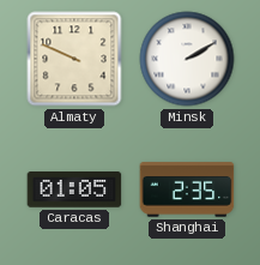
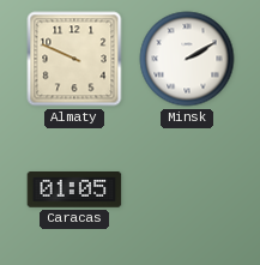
Shanghai: 2:35 -> none (187, 189)
